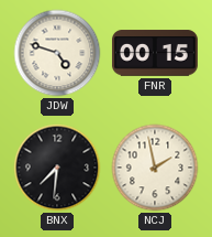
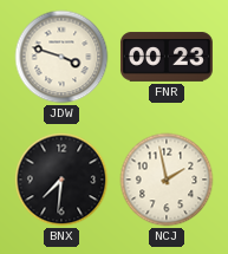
JDW: 4:48 -> 3:48 (61, 57)
FNR: 00:15 -> 00:23 (167, 57)
